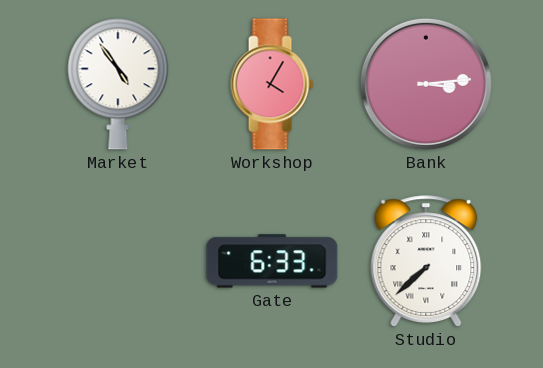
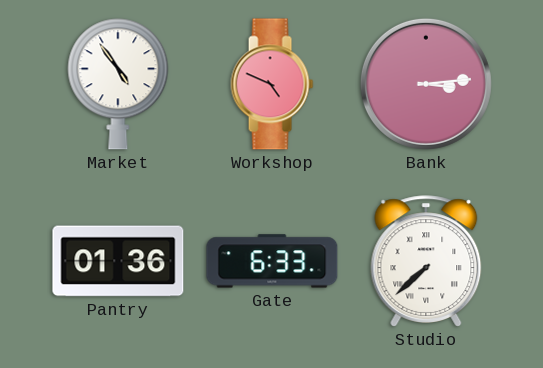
Workshop: 4:05 -> 4:49 (272, 84)
Pantry: none -> 01:36 (118, 261)
